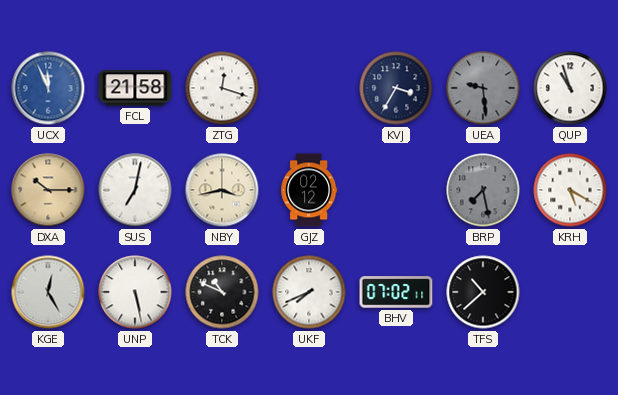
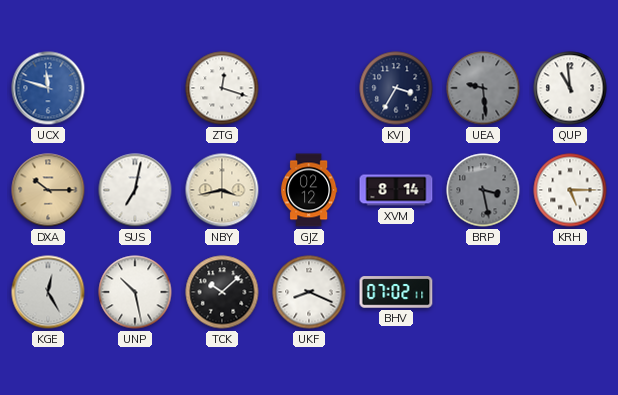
UCX: 11:56 -> 11:48 (48, 88)
FCL: 21:58 -> none (135, 88)
QUP: 10:57 -> 10:59 (570, 88)
XVM: none -> 8:14 (396, 190)
BRP: 7:28 -> 3:28 (483, 190)
KRH: 5:20 -> 5:15 (570, 190)
UNP: 5:28 -> 10:28 (135, 292)
TCK: 10:49 -> 10:08 (222, 292)
UKF: 7:41 -> 8:19 (309, 292)
TFS: 10:38 -> none (483, 292)
